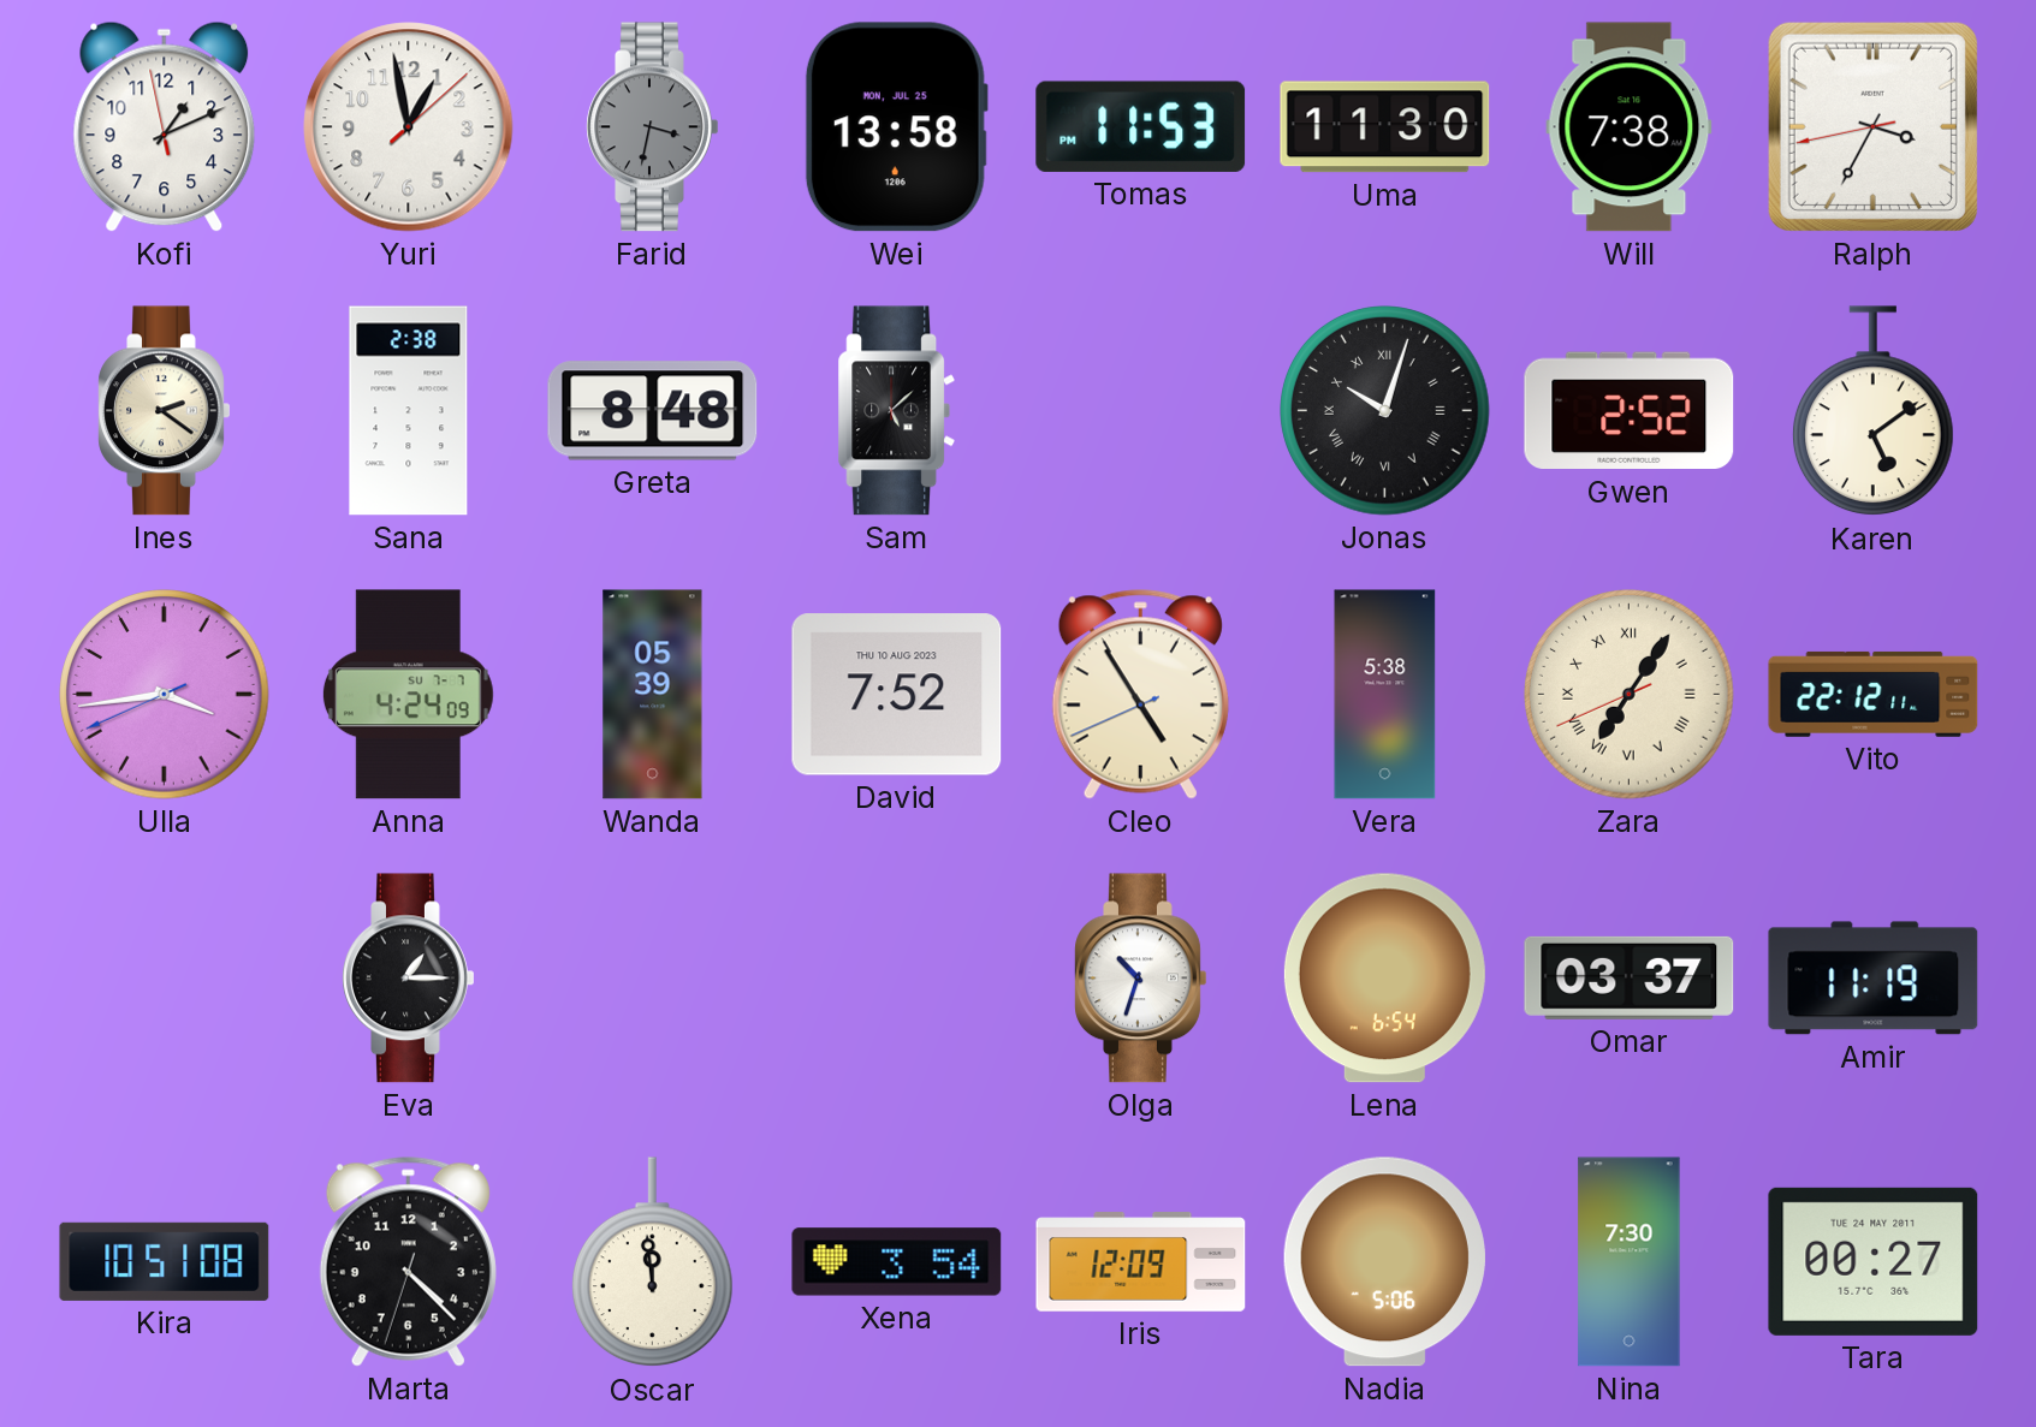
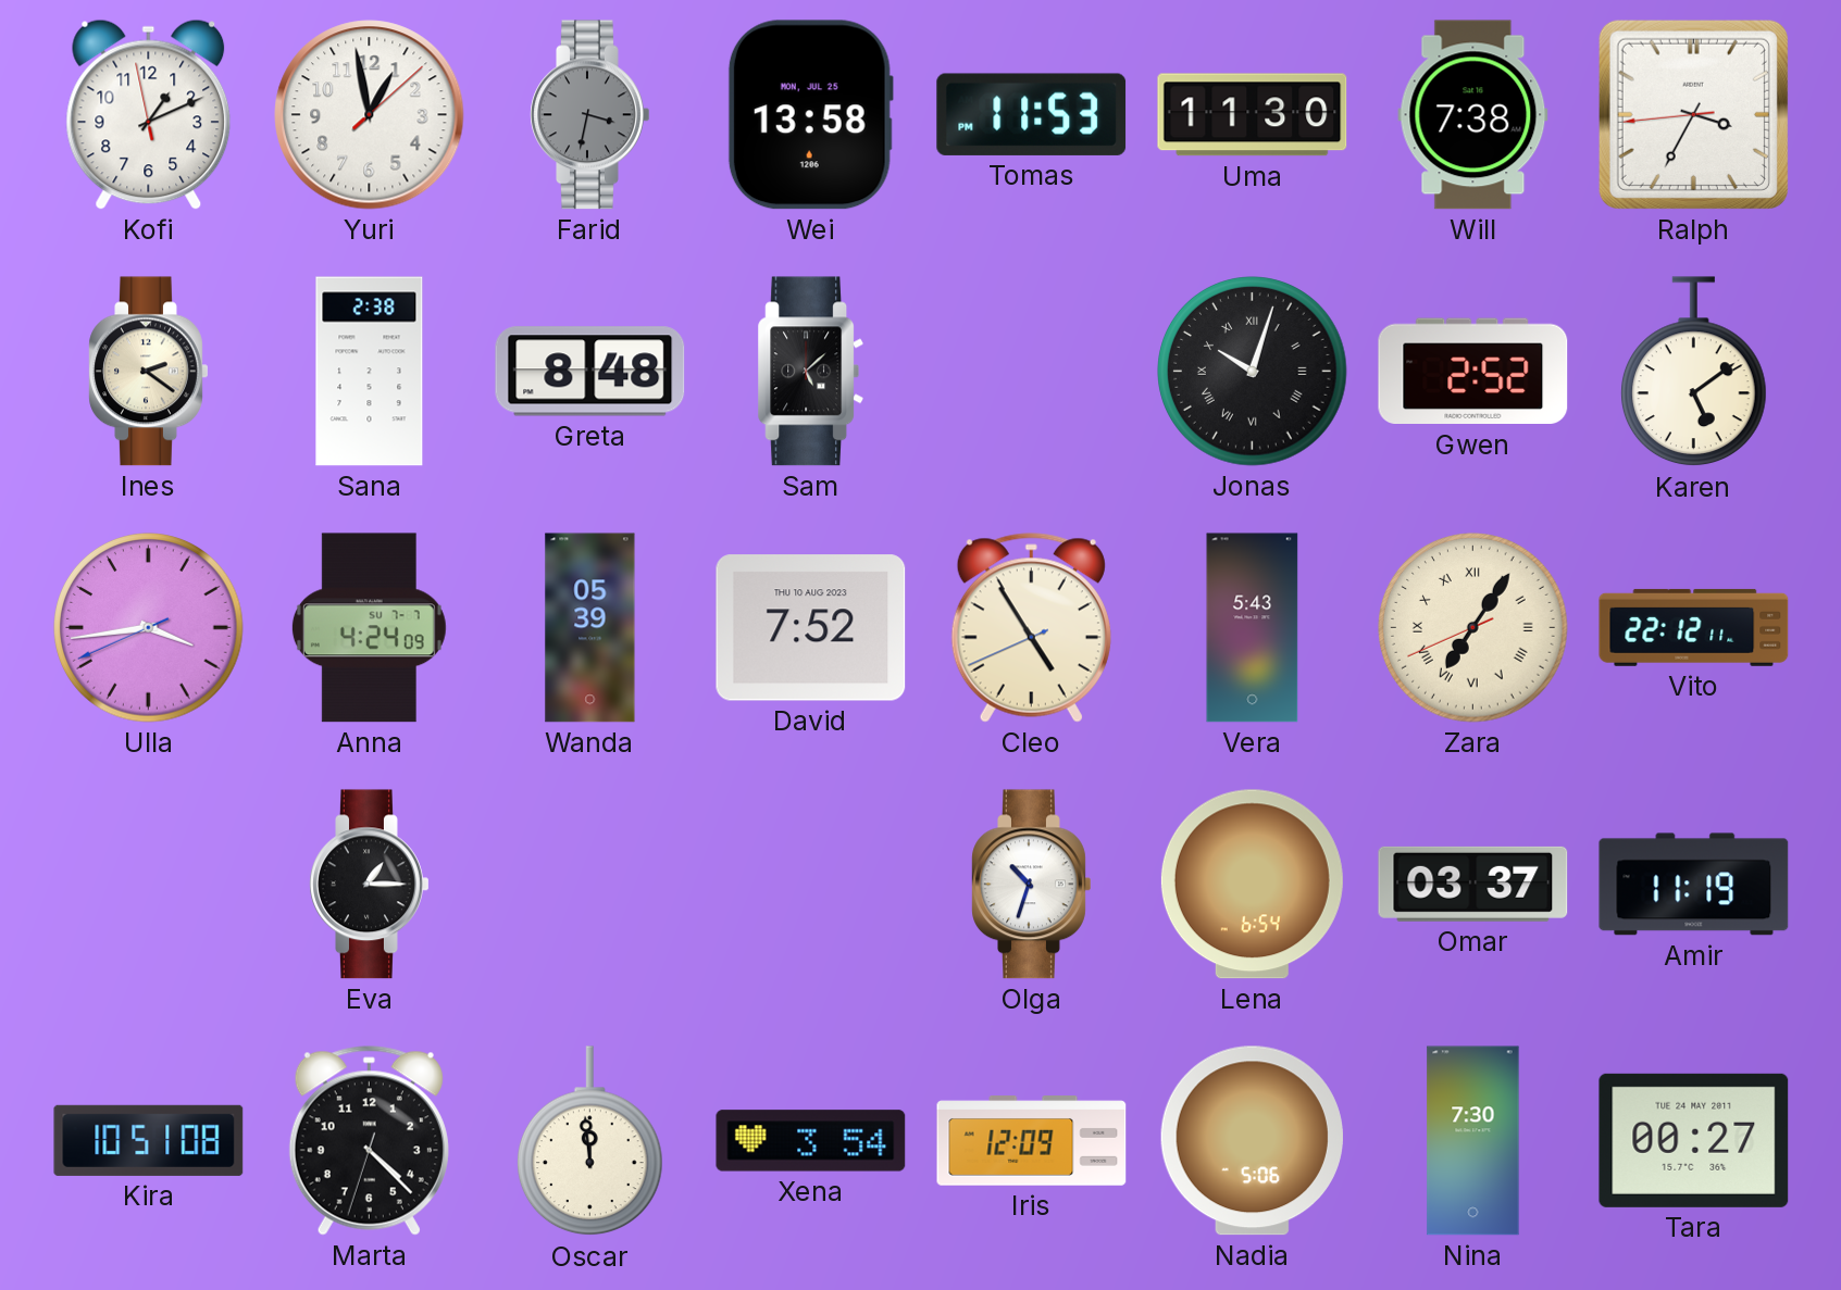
Ralph: 3:34:43 -> 3:34:44 (1693, 114)
Vera: 5:38 -> 5:43 (1253, 628)
